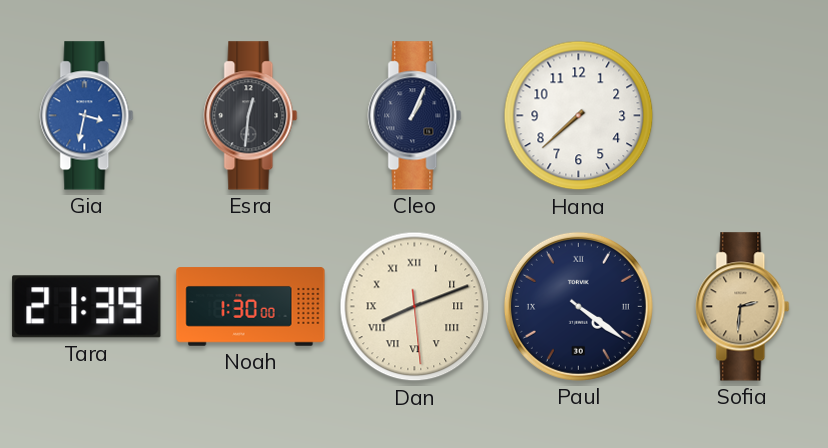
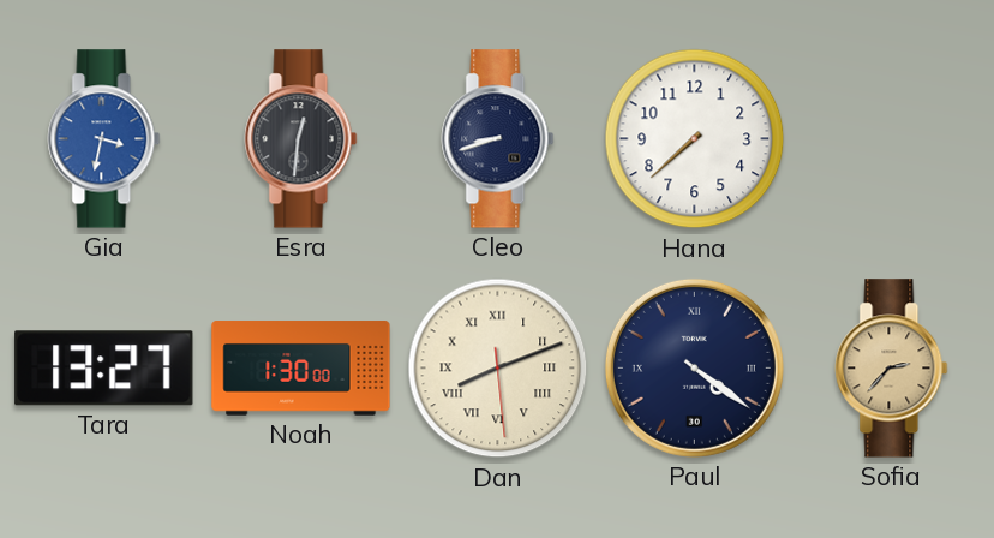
Cleo: 1:04 -> 8:42 (498, 139)
Tara: 21:39 -> 13:27 (104, 369)
Sofia: 2:31 -> 2:37 (892, 369)
